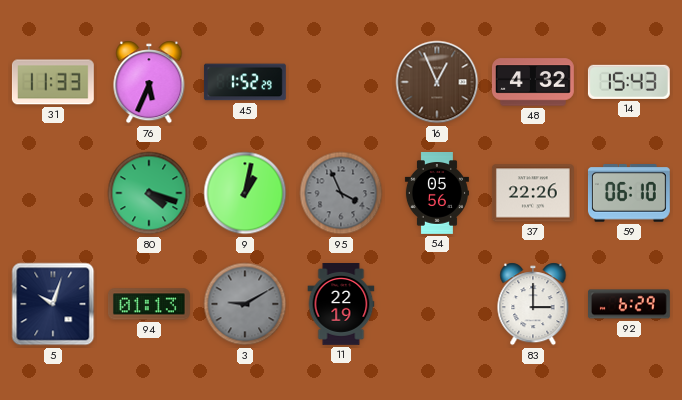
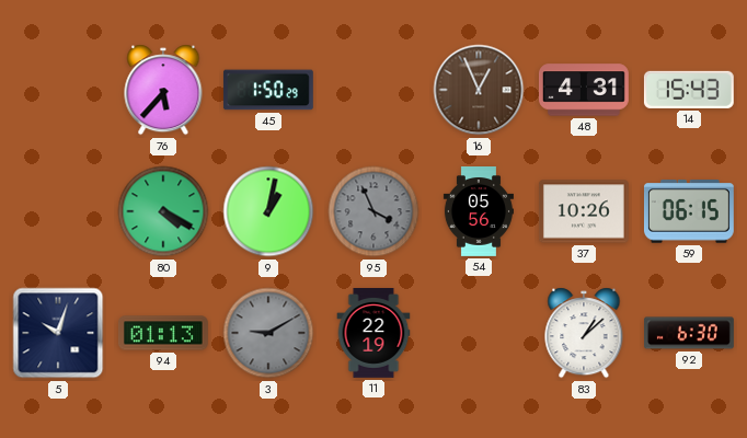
31: 11:33 -> none (53, 82)
76: 5:34 -> 5:37 (163, 90)
45: 1:52 -> 1:50 (268, 90)
48: 4:32 -> 4:31 (584, 90)
80: 4:18 -> 4:20 (163, 211)
37: 22:26 -> 10:26 (584, 211)
59: 06:10 -> 06:15 (689, 211)
83: 3:00 -> 1:08 (584, 333)
92: 6:29 -> 6:30 (690, 333)
